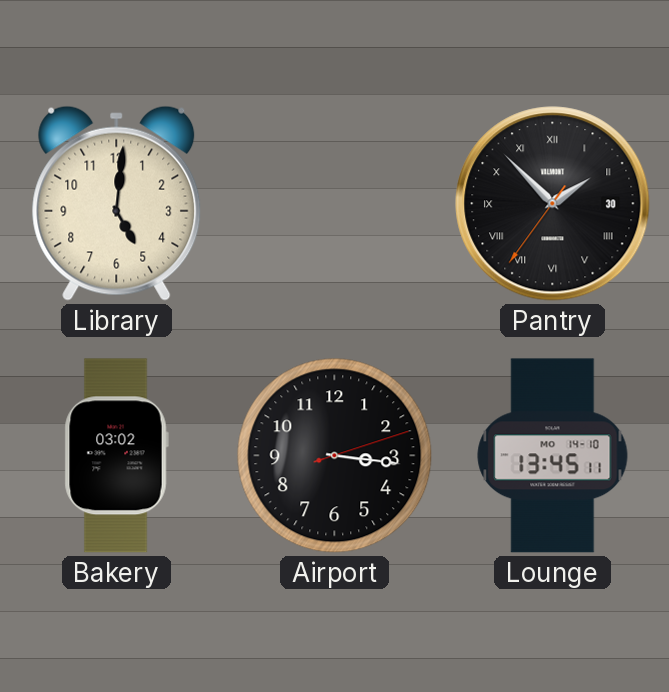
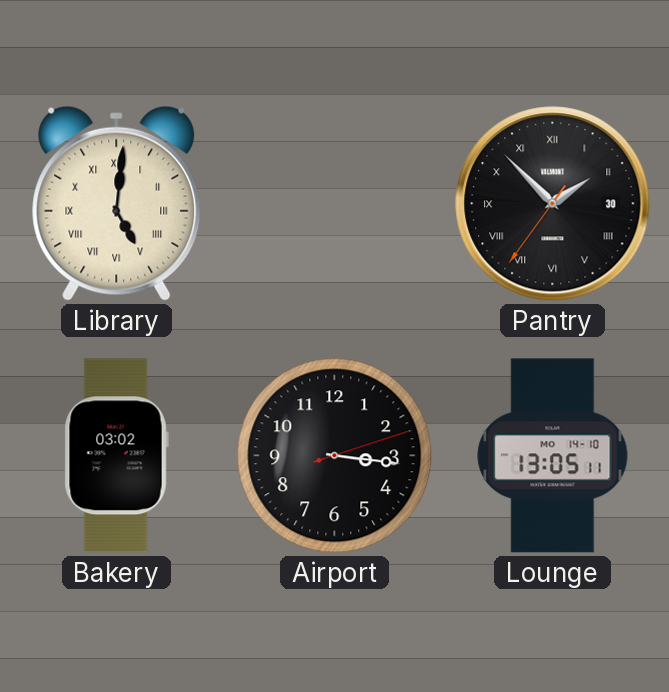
Library numerals: Arabic -> Roman (117, 203)
Lounge: 13:45 -> 13:05 (553, 456)
